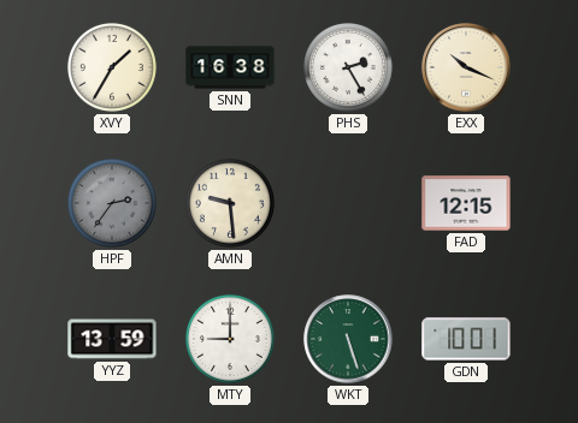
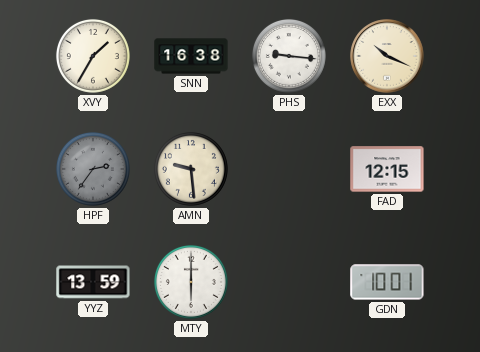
PHS: 2:25 -> 9:16 (289, 56)
MTY: 9:00 -> 6:00 (191, 282)
WKT: 5:27 -> none (348, 339)
